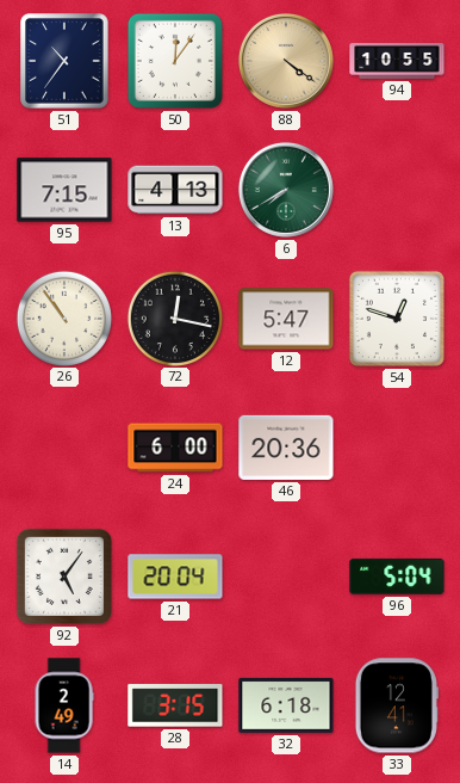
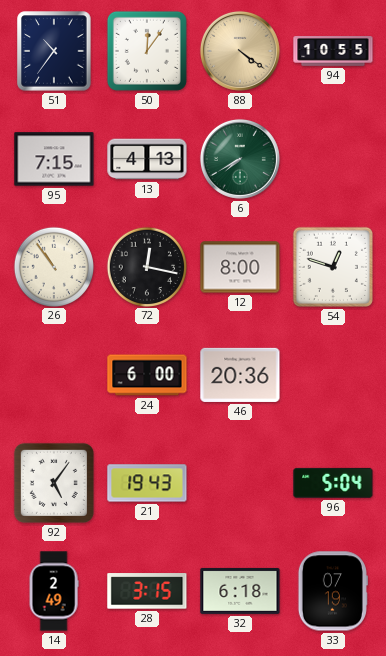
12: 5:47 -> 8:00 (240, 267)
21: 20:04 -> 19:43 (147, 483)
33: 12:41 -> 07:19 (333, 591)
